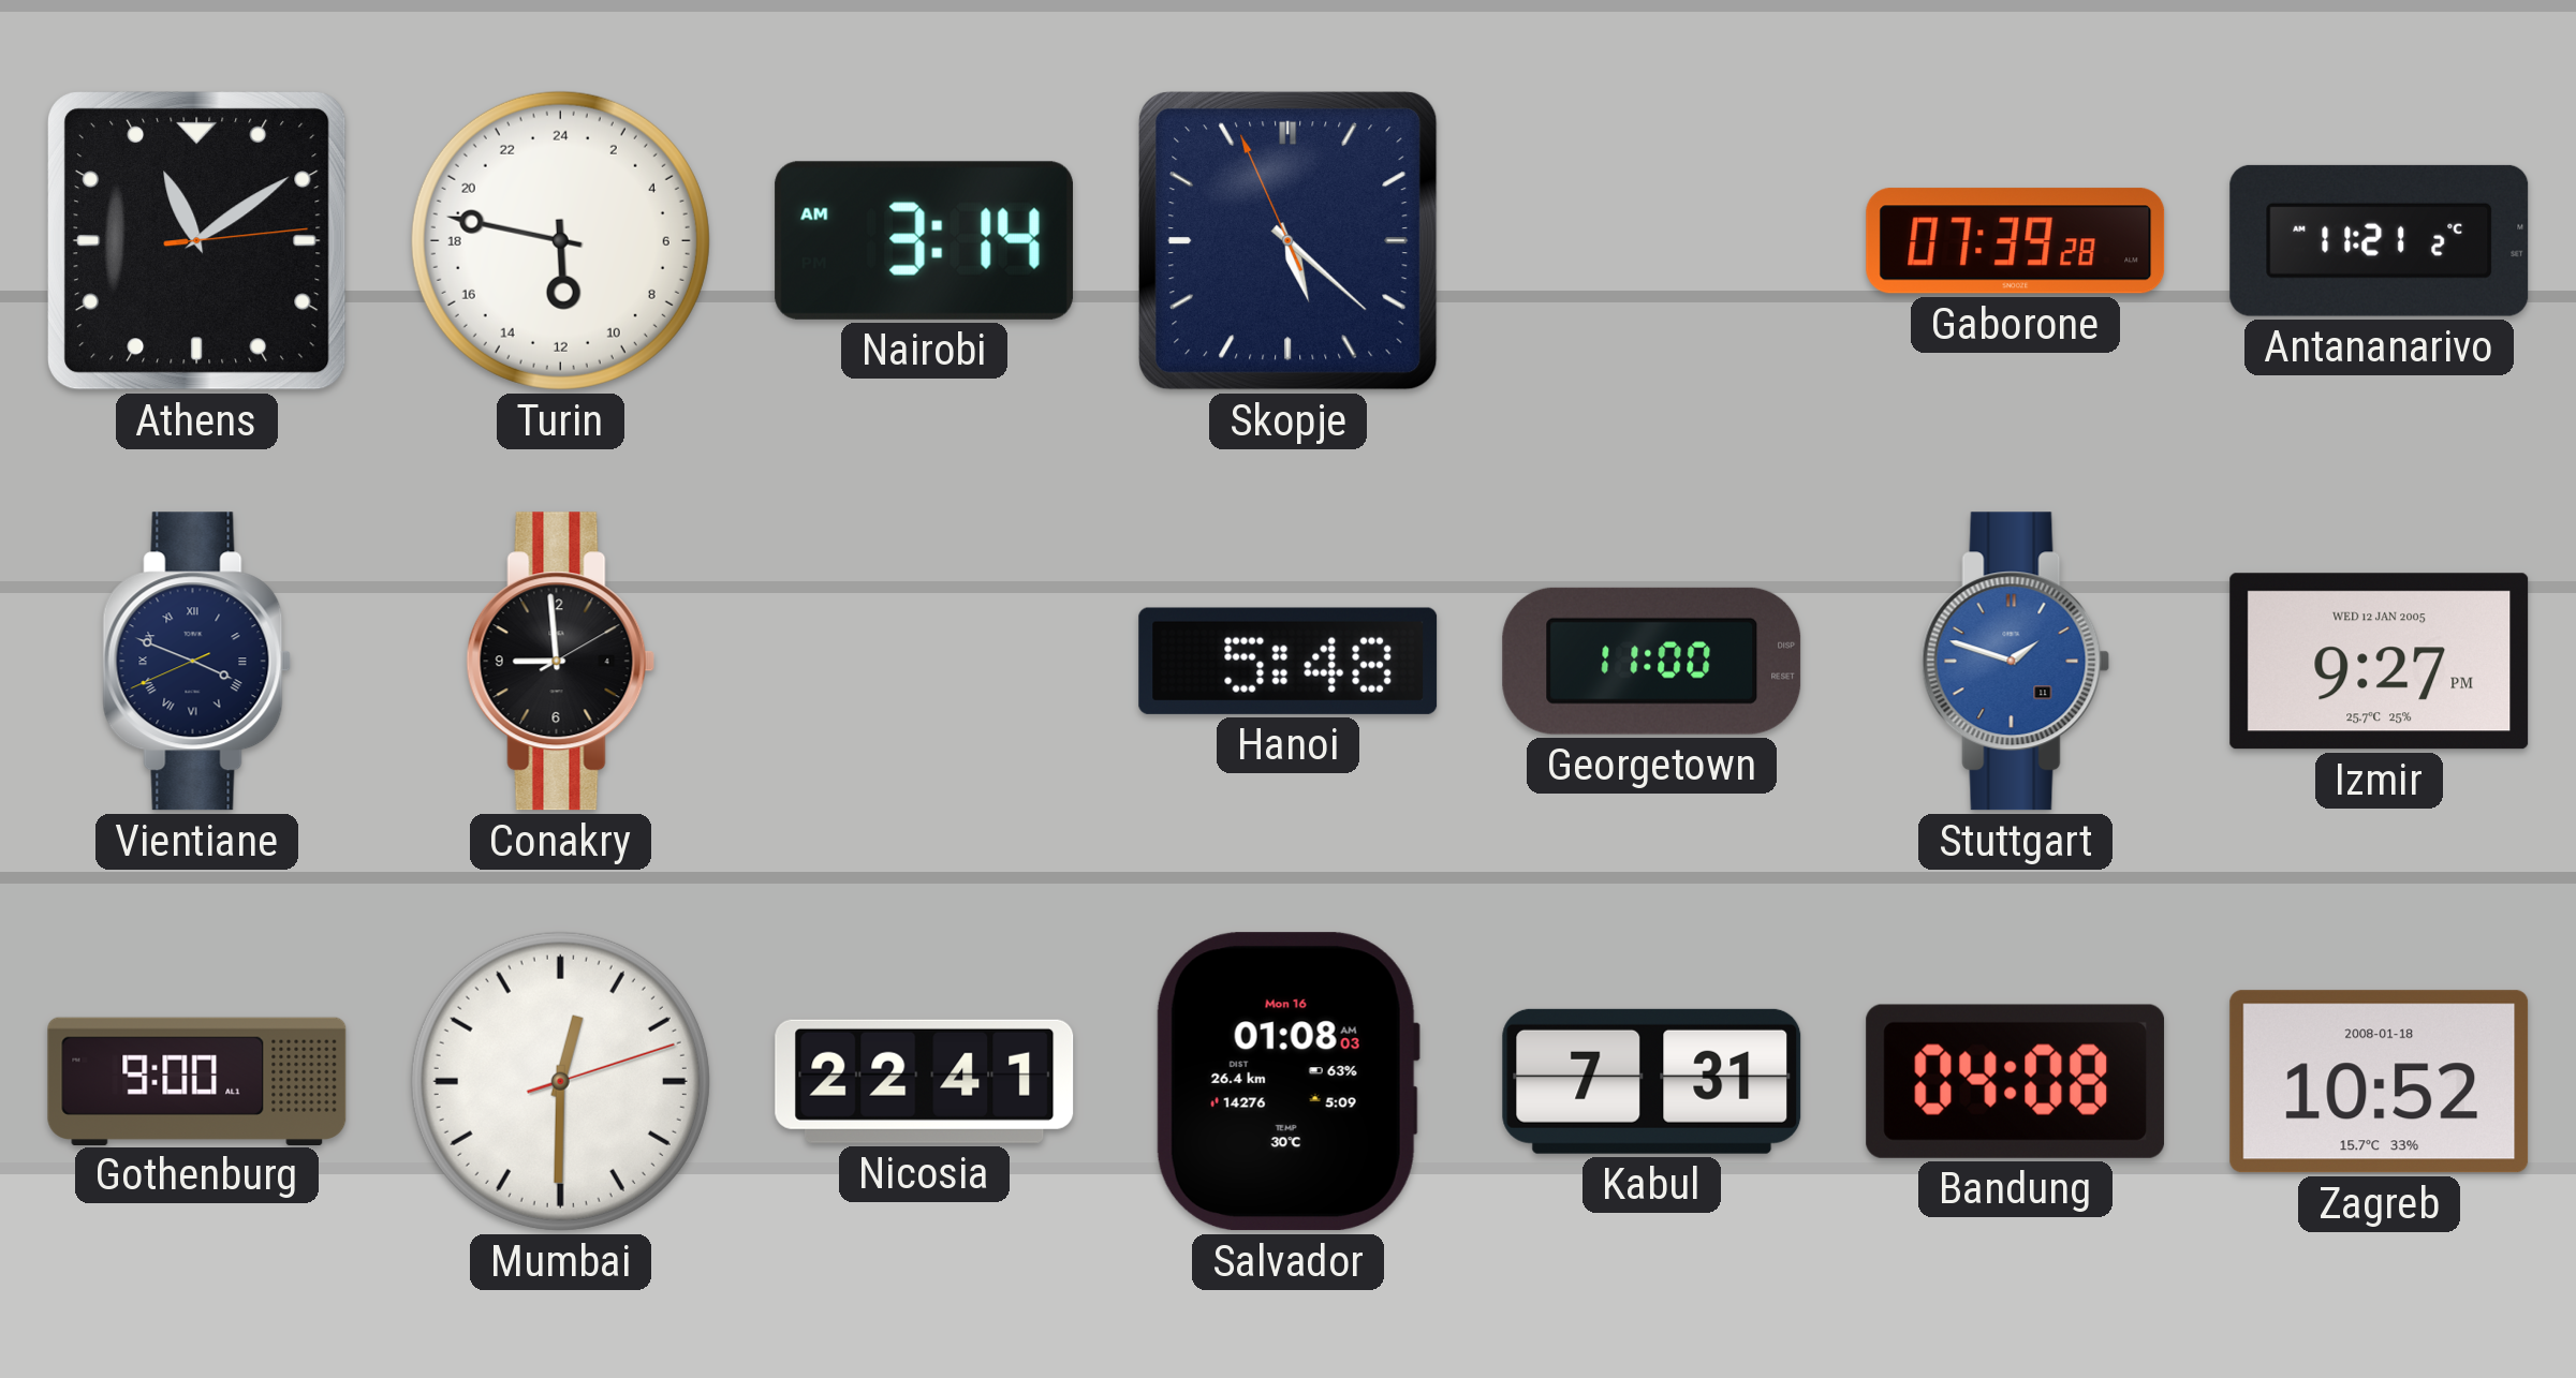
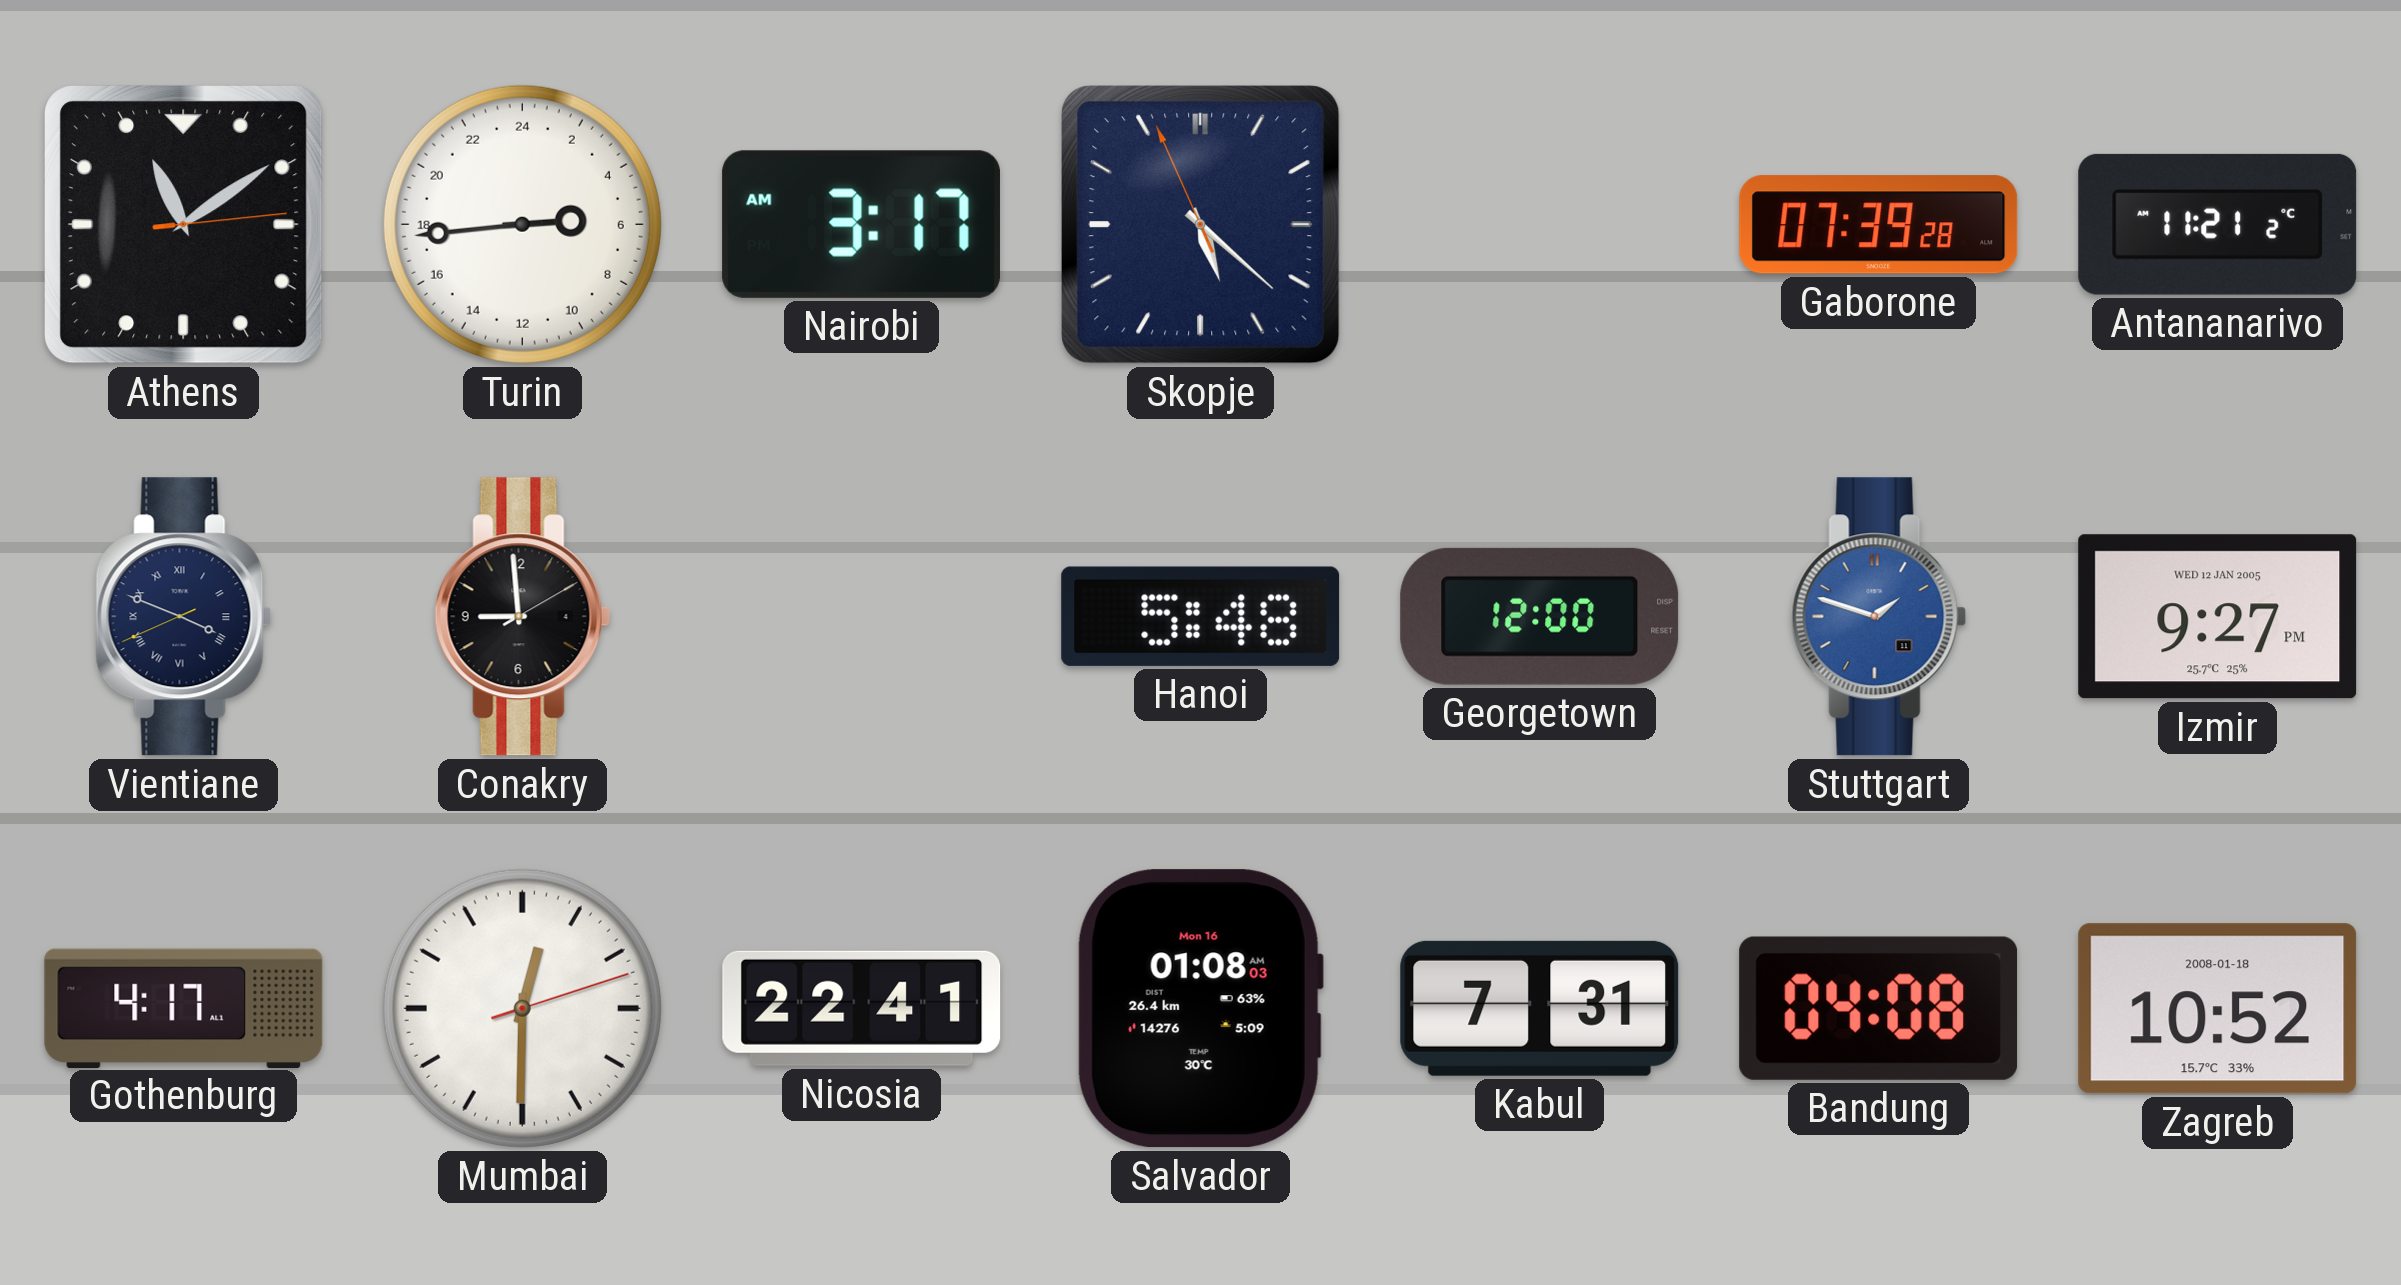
Turin: 11:47 -> 5:44 (522, 224)
Nairobi: 3:14 -> 3:17 (861, 224)
Georgetown: 11:00 -> 12:00 (1540, 616)
Gothenburg: 9:00 -> 4:17 (184, 1008)
